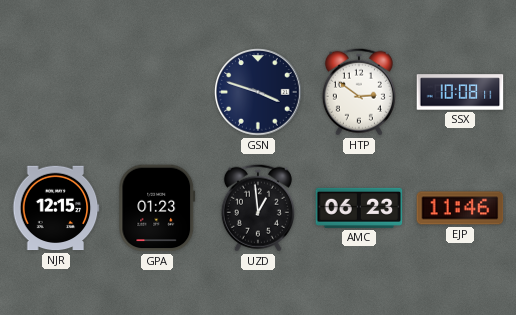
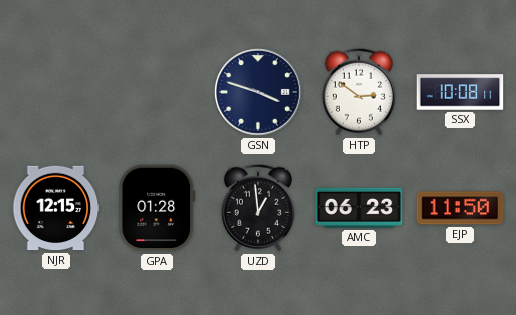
GPA: 01:23 -> 01:28 (157, 208)
EJP: 11:46 -> 11:50 (460, 208)
